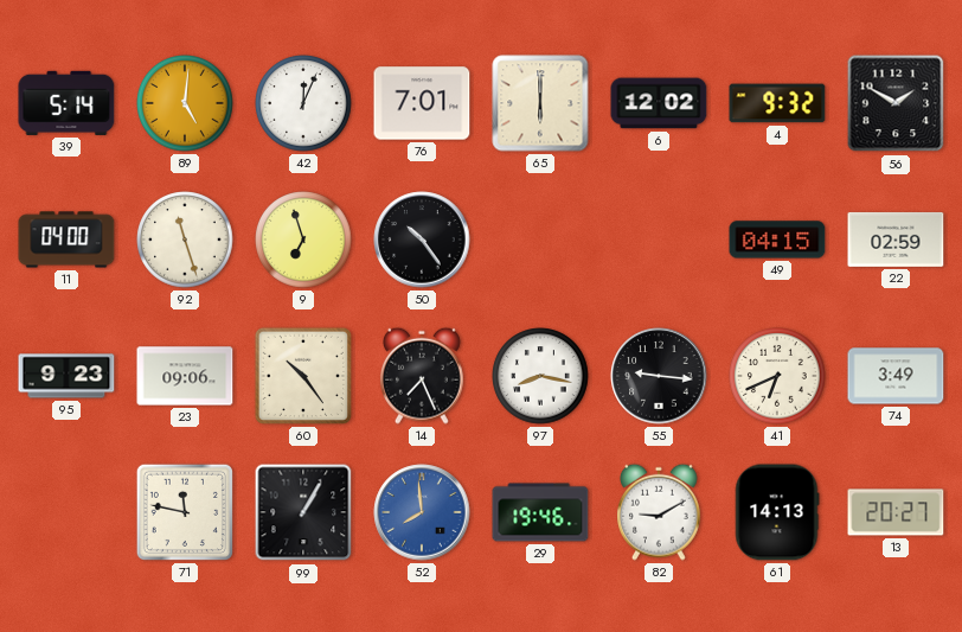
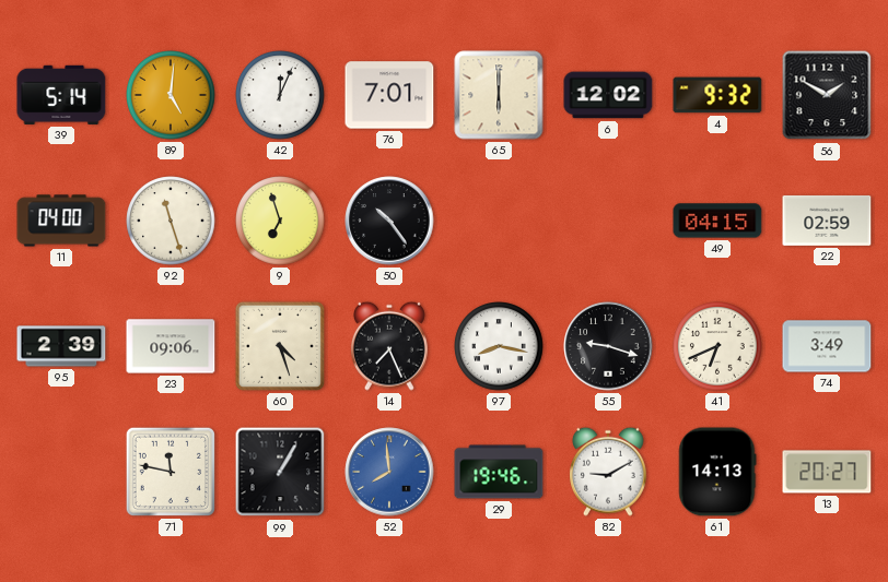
95: 9:23 -> 2:39 (61, 346)
60: 10:24 -> 4:27 (280, 346)
55: 9:16 -> 9:18 (608, 346)
